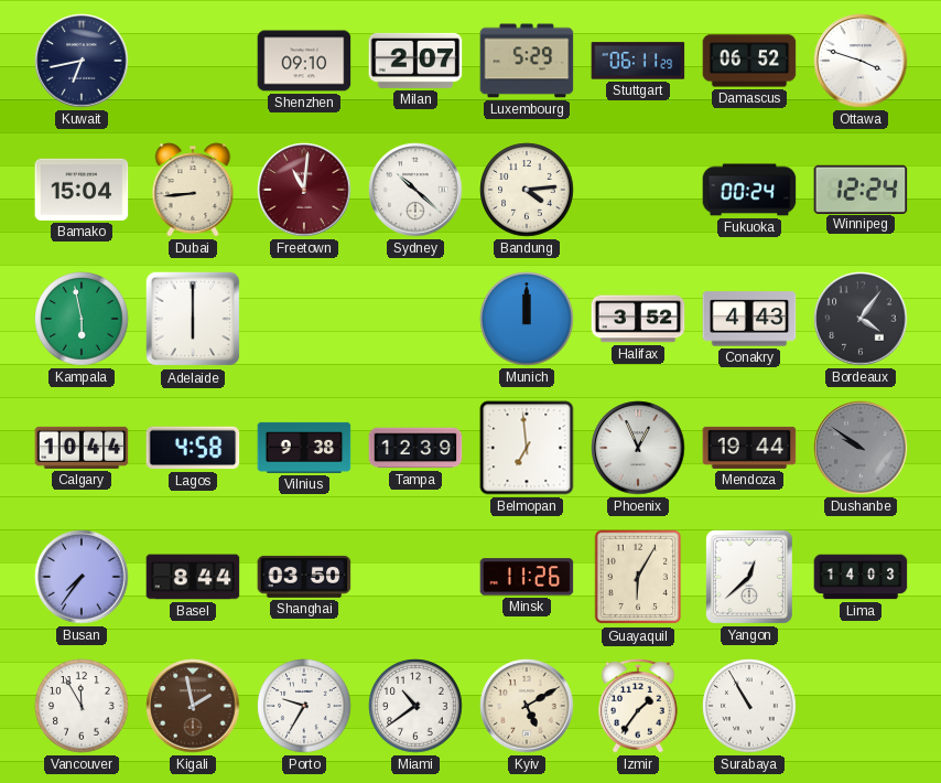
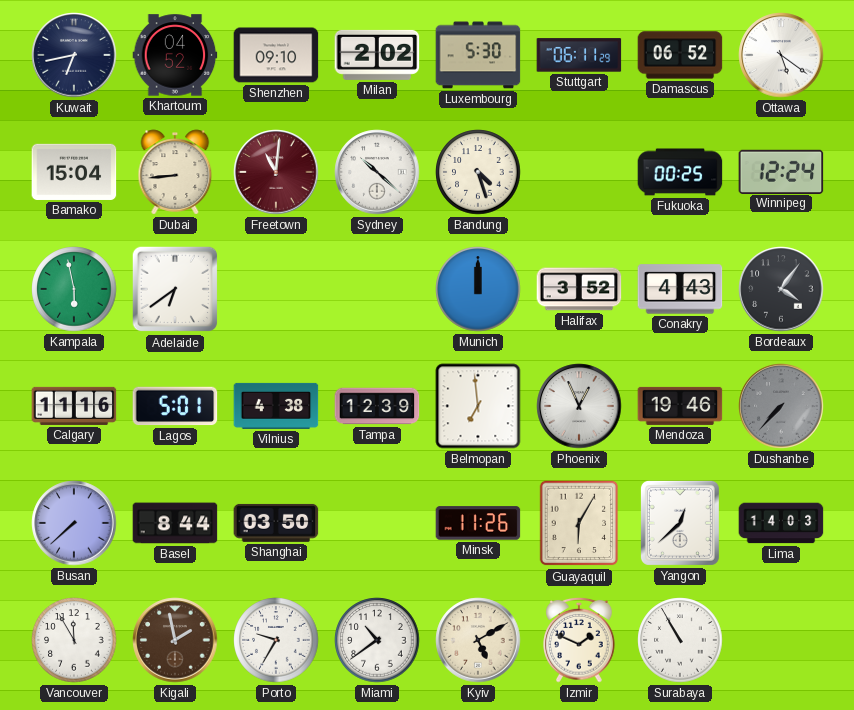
Khartoum: none -> 04:52 (175, 55)
Milan: 2:07 -> 2:02 (377, 55)
Luxembourg: 5:29 -> 5:30 (478, 55)
Ottawa: 3:48 -> 5:21 (781, 55)
Bandung: 4:14 -> 4:27 (478, 172)
Fukuoka: 00:24 -> 00:25 (680, 172)
Adelaide: 6:00 -> 6:39 (175, 289)
Calgary: 10:44 -> 11:16 (74, 406)
Lagos: 4:58 -> 5:01 (175, 406)
Vilnius: 9:38 -> 4:38 (276, 406)
Mendoza: 19:44 -> 19:46 (680, 406)
Dushanbe: 9:51 -> 7:37 (781, 406)
Busan: 7:36 -> 7:38 (74, 523)
Izmir: 1:36 -> 1:49 (579, 640)
